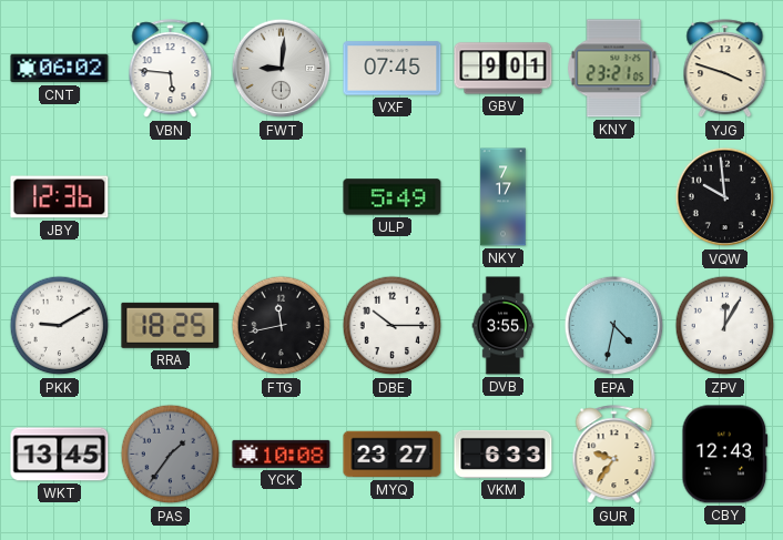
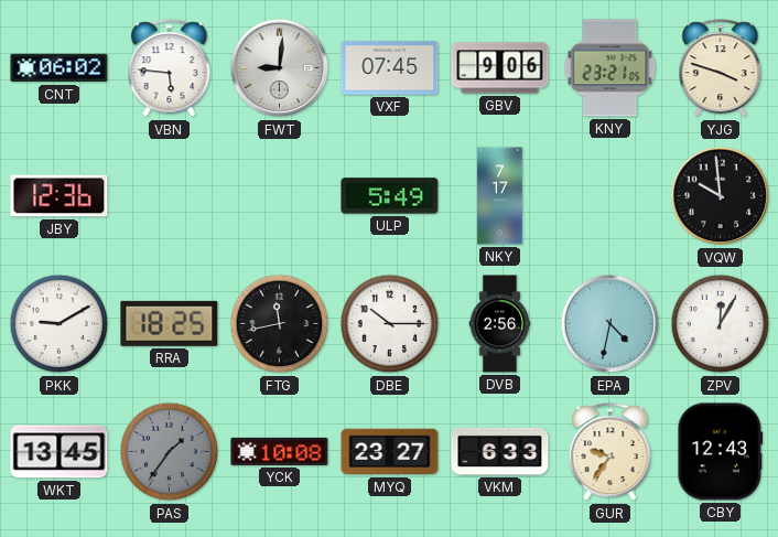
GBV: 9:01 -> 9:06 (500, 68)
DVB: 3:55 -> 2:56 (500, 324)
